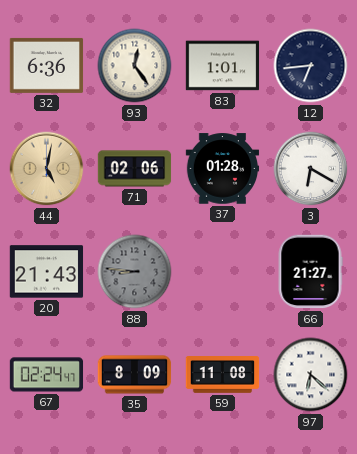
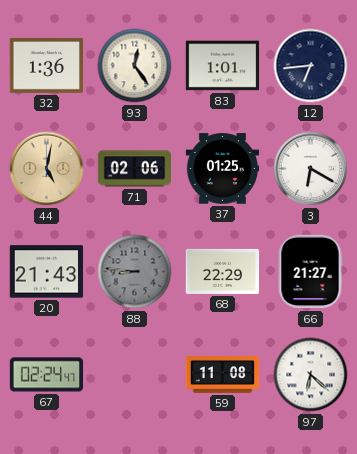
32: 6:36 -> 1:36 (47, 65)
37: 01:28 -> 01:25 (223, 169)
68: none -> 22:29 (223, 271)
35: 8:09 -> none (135, 375)
